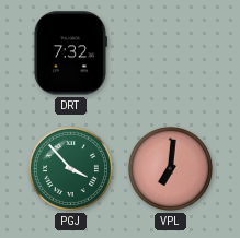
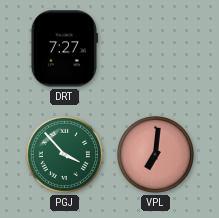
DRT: 7:32 -> 7:27 (64, 49)
